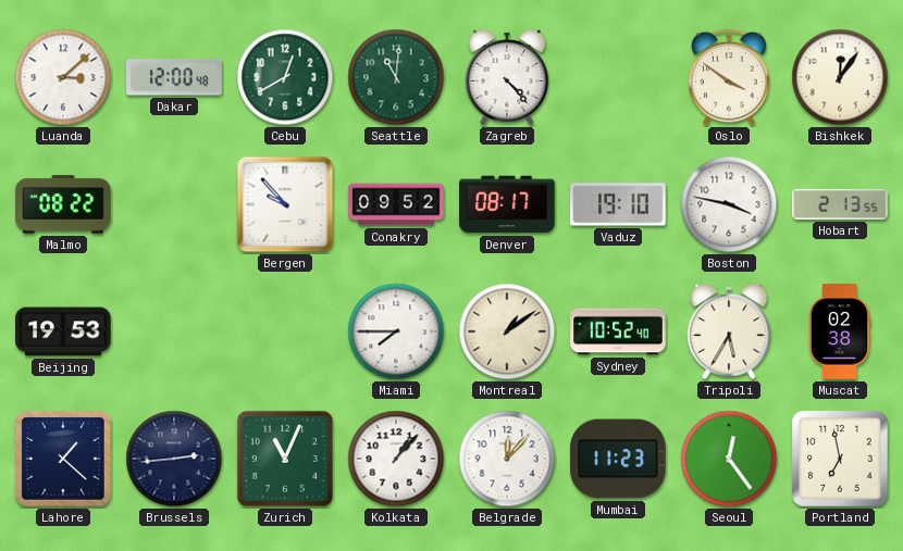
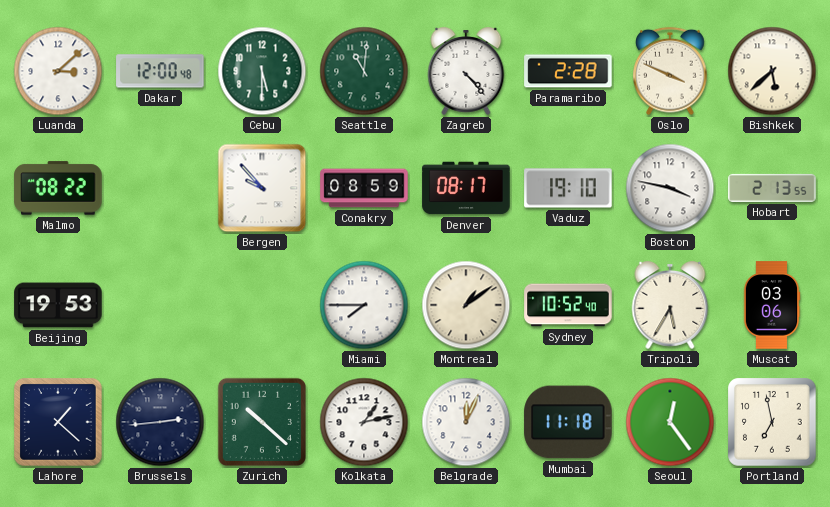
Cebu: 12:40 -> 5:30 (262, 71)
Paramaribo: none -> 2:28 (568, 71)
Oslo: 3:51 -> 3:49 (670, 71)
Bishkek: 12:06 -> 5:38 (772, 71)
Conakry: 09:52 -> 08:59 (364, 188)
Muscat: 02:38 -> 03:06 (772, 305)
Zurich: 11:04 -> 10:22 (262, 422)
Kolkata: 1:07 -> 1:13 (364, 422)
Belgrade: 12:07 -> 12:04 (466, 422)
Mumbai: 11:23 -> 11:18 (568, 422)
